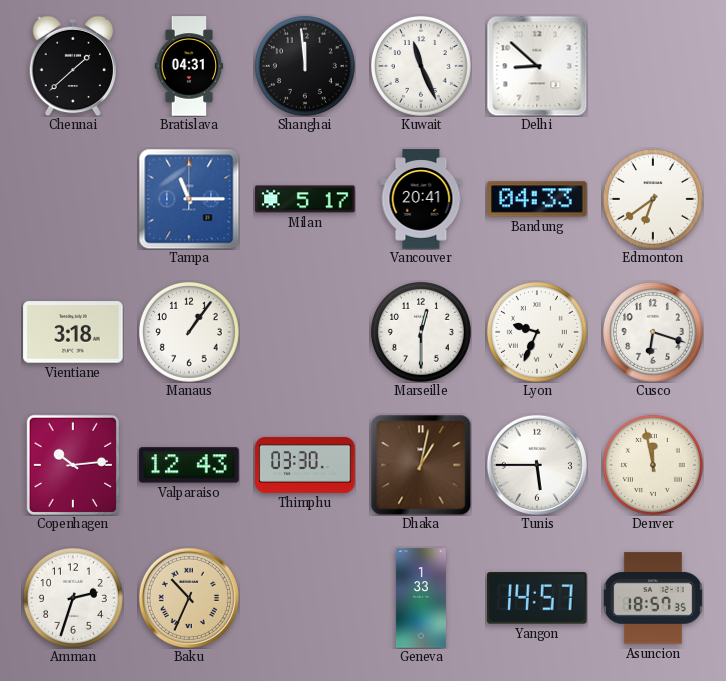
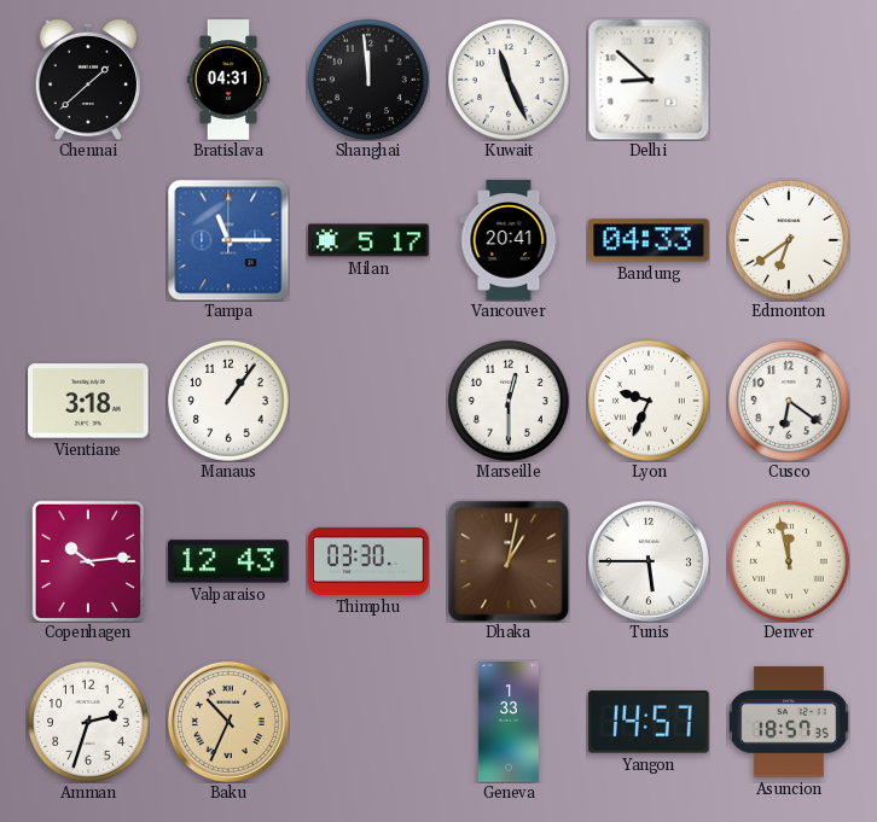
Cusco: 6:18 -> 6:21 (789, 401)
